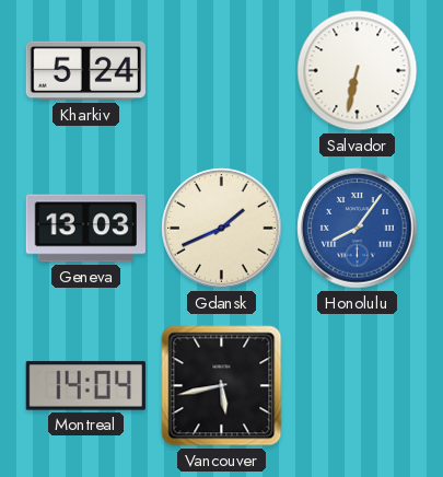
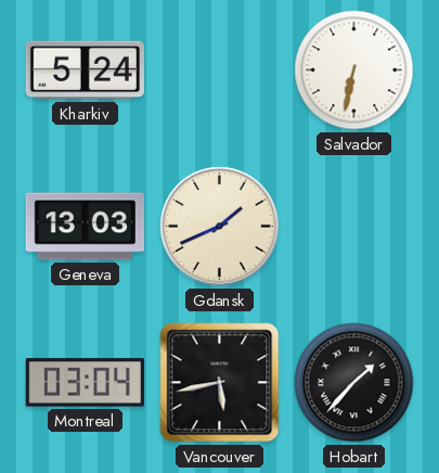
Honolulu: 8:06 -> none (358, 229)
Montreal: 14:04 -> 03:04 (85, 383)
Hobart: none -> 1:37 (354, 383)
